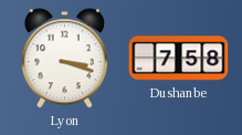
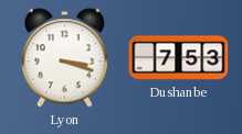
Dushanbe: 7:58 -> 7:53 (179, 58)
